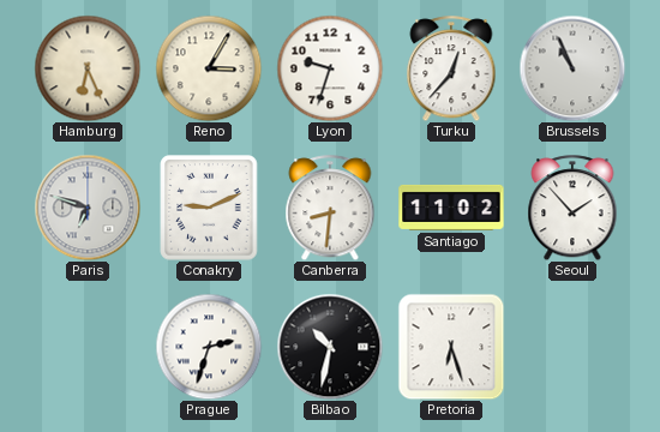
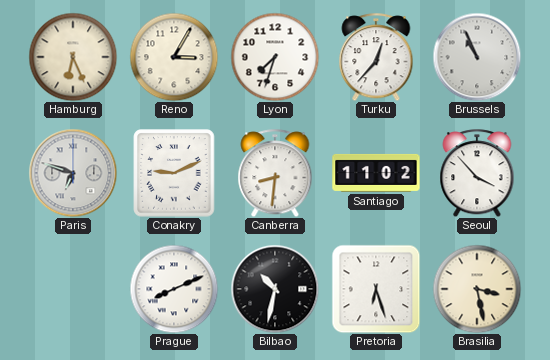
Lyon: 9:33 -> 7:33 (275, 57)
Seoul: 1:53 -> 3:53 (477, 173)
Prague: 2:33 -> 8:11 (174, 289)
Brasilia: none -> 3:28 (477, 289)
